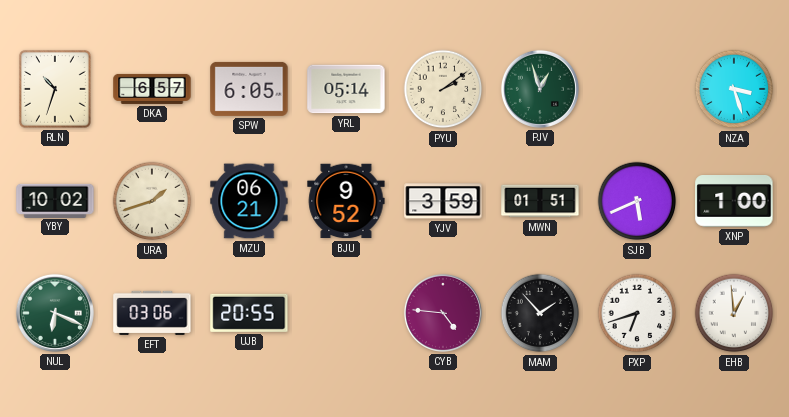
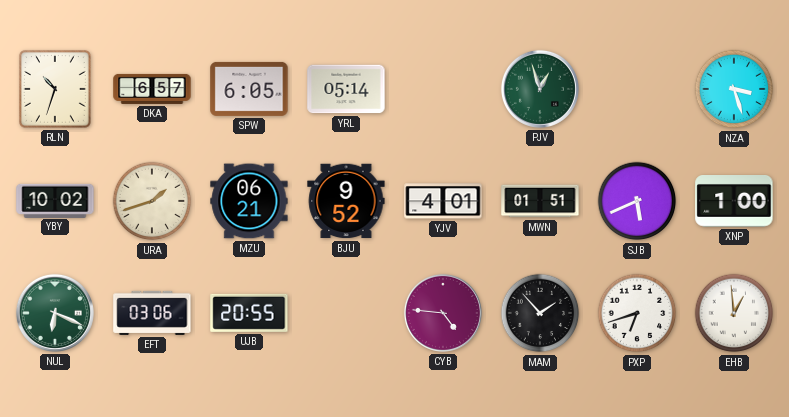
PYU: 2:09 -> none (443, 89)
YJV: 3:59 -> 4:01 (443, 201)
